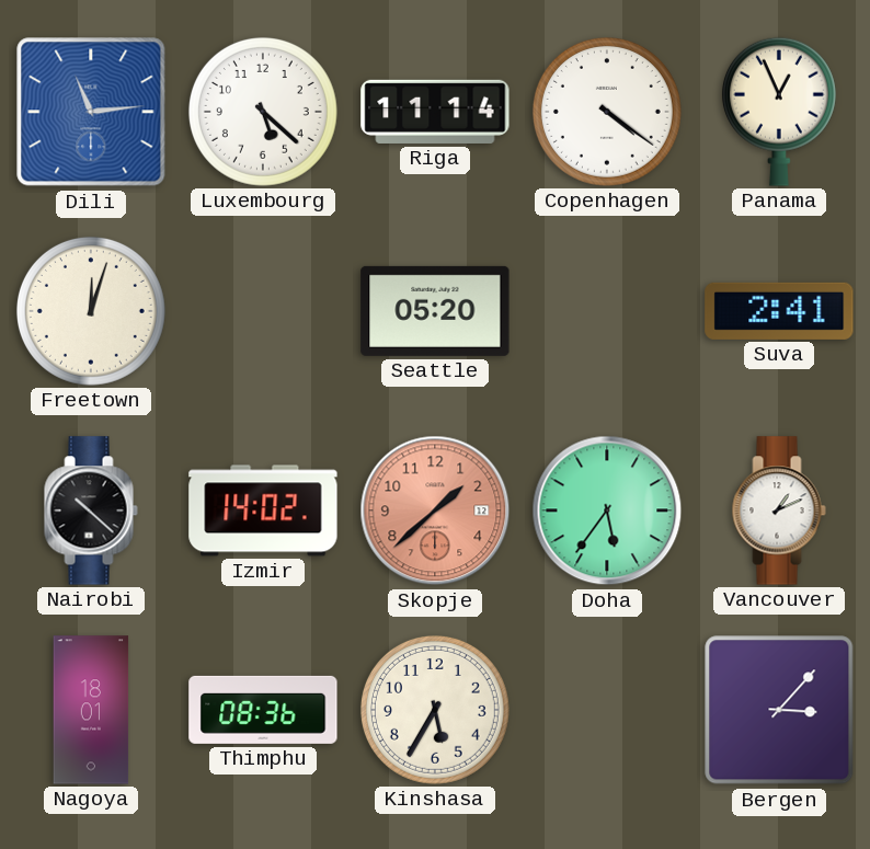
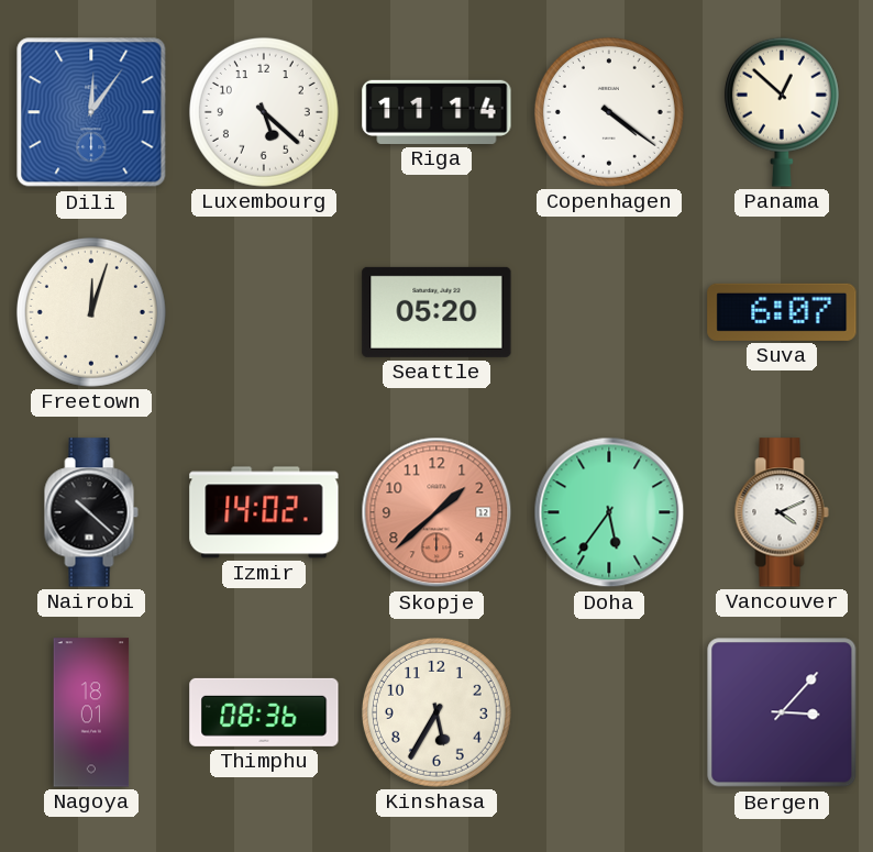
Dili: 11:14 -> 12:06 (91, 112)
Panama: 12:56 -> 12:52 (782, 112)
Suva: 2:41 -> 6:07 (782, 312)
Vancouver: 1:11 -> 4:11 (782, 512)
